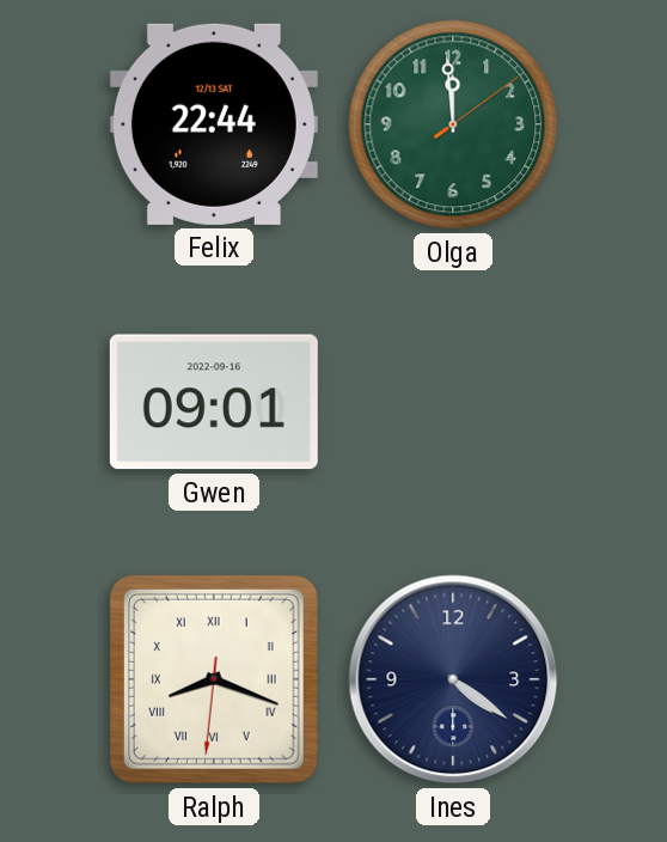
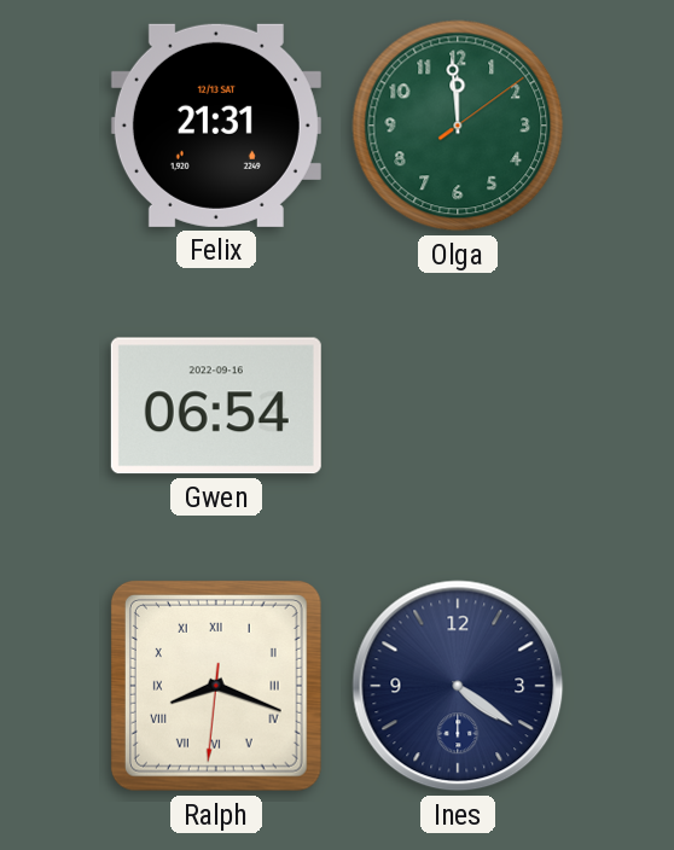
Felix: 22:44 -> 21:31 (216, 126)
Gwen: 09:01 -> 06:54 (216, 406)
